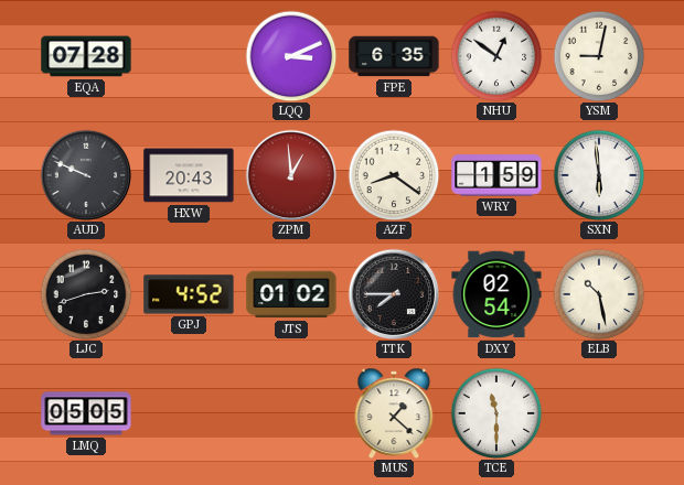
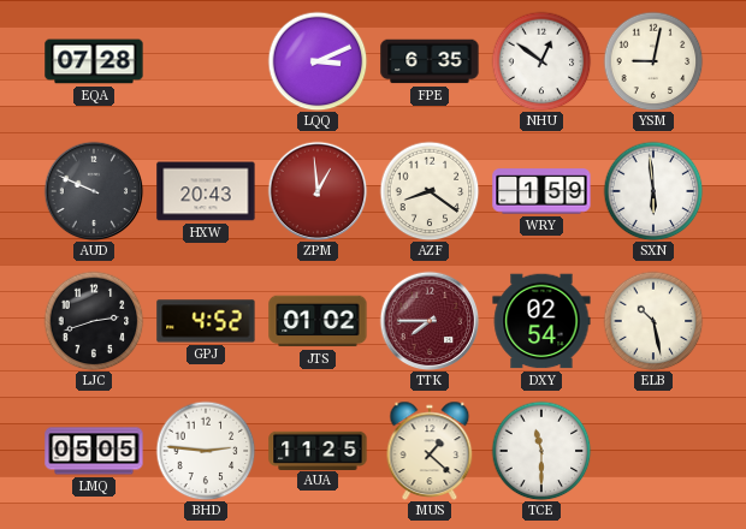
TTK dial: black -> burgundy (430, 321)
BHD: none -> 2:46 (206, 451)
AUA: none -> 11:25 (318, 450)
